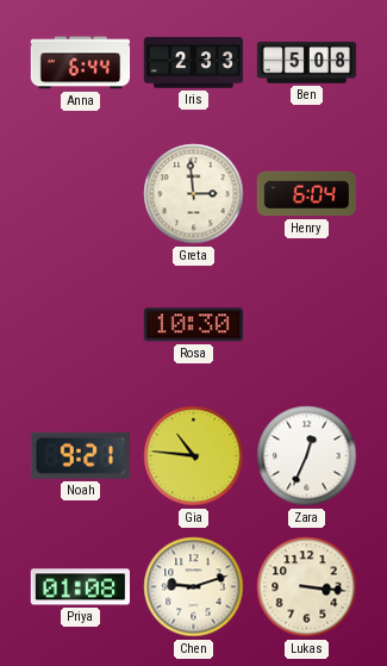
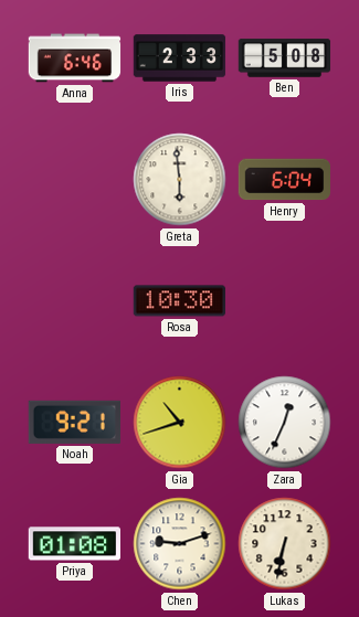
Anna: 6:44 -> 6:46 (75, 58)
Greta: 2:59 -> 5:59 (180, 180)
Gia: 10:46 -> 10:42 (180, 423)
Lukas: 3:16 -> 6:32 (285, 544)
